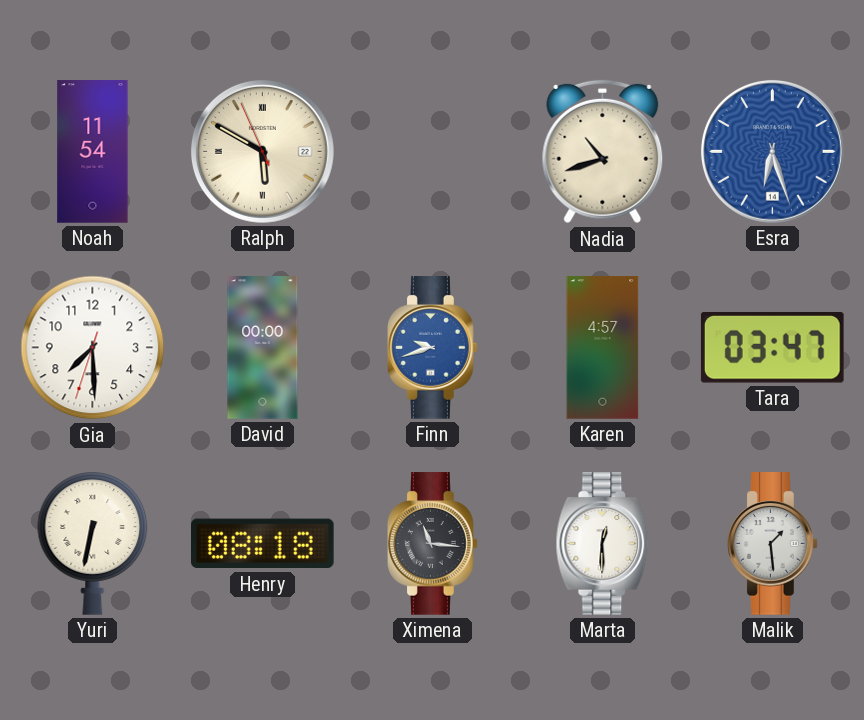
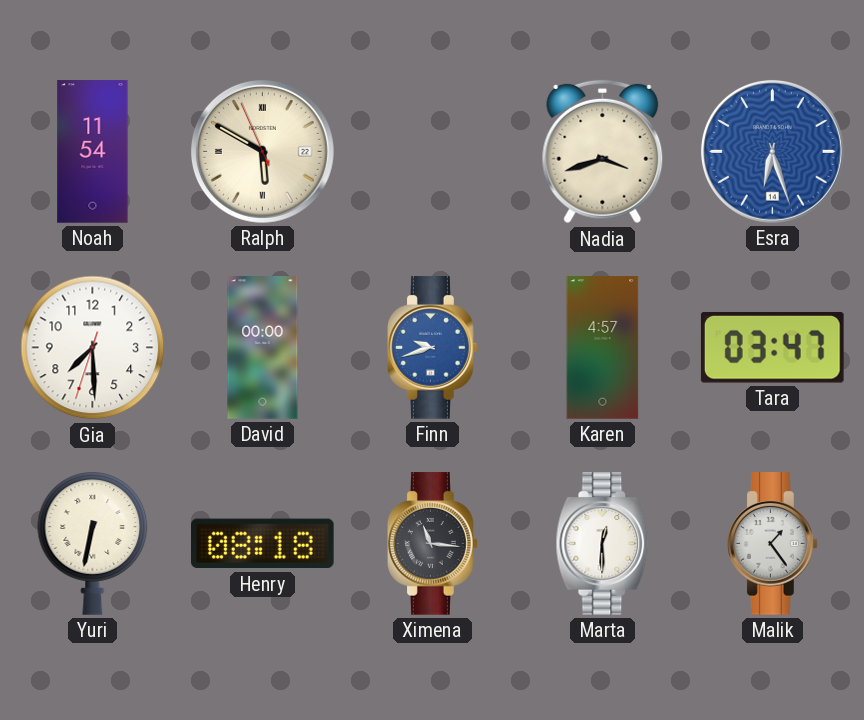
Nadia: 10:42 -> 3:42 (603, 152)
Malik: 1:29 -> 1:24 (773, 544)
